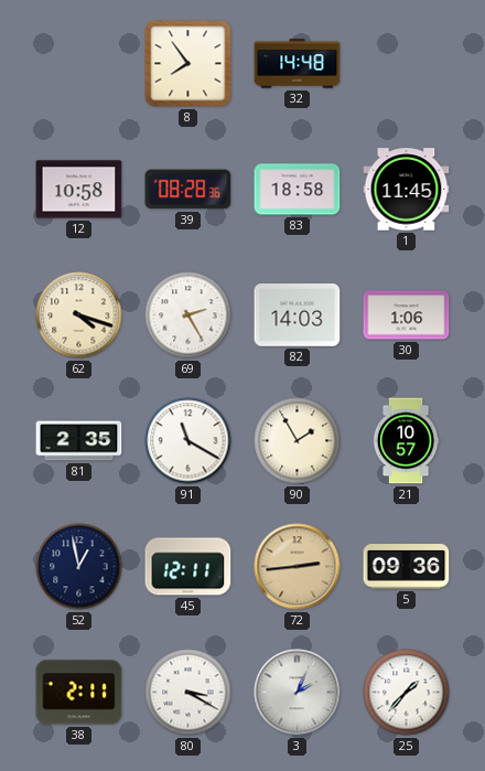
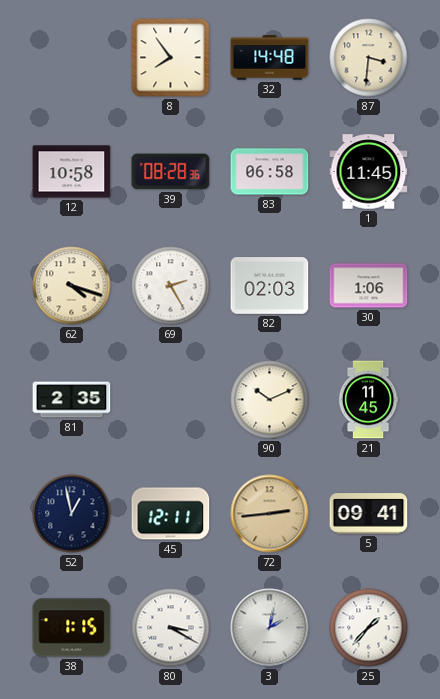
87: none -> 3:31 (369, 58)
83: 18:58 -> 06:58 (270, 172)
82: 14:03 -> 02:03 (270, 286)
91: 11:20 -> none (188, 441)
90: 1:55 -> 10:11 (270, 400)
21: 10:57 -> 11:45 (368, 400)
5: 09:36 -> 09:41 (369, 514)
38: 2:11 -> 1:15 (72, 628)
3: 2:04 -> 2:02 (270, 628)
